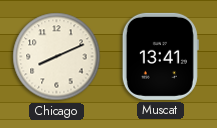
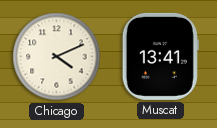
Chicago: 8:11 -> 4:11 (57, 57)
